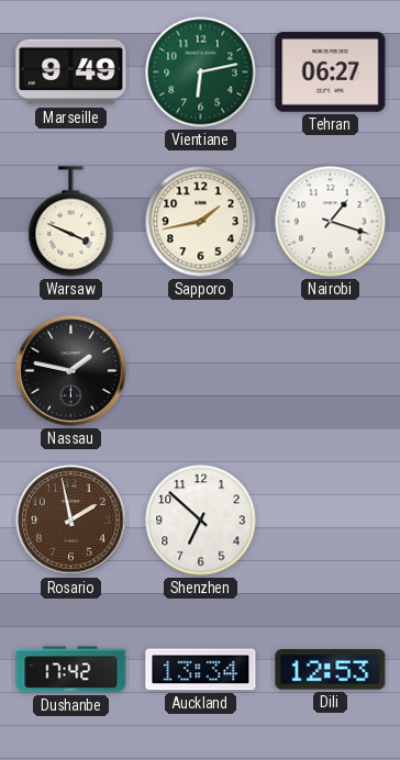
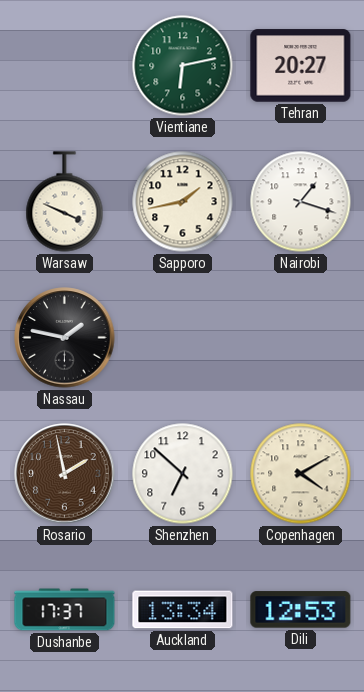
Marseille: 9:49 -> none (71, 72)
Tehran: 06:27 -> 20:27 (301, 66)
Copenhagen: none -> 4:10 (301, 474)
Dushanbe: 17:42 -> 17:37 (65, 610)
